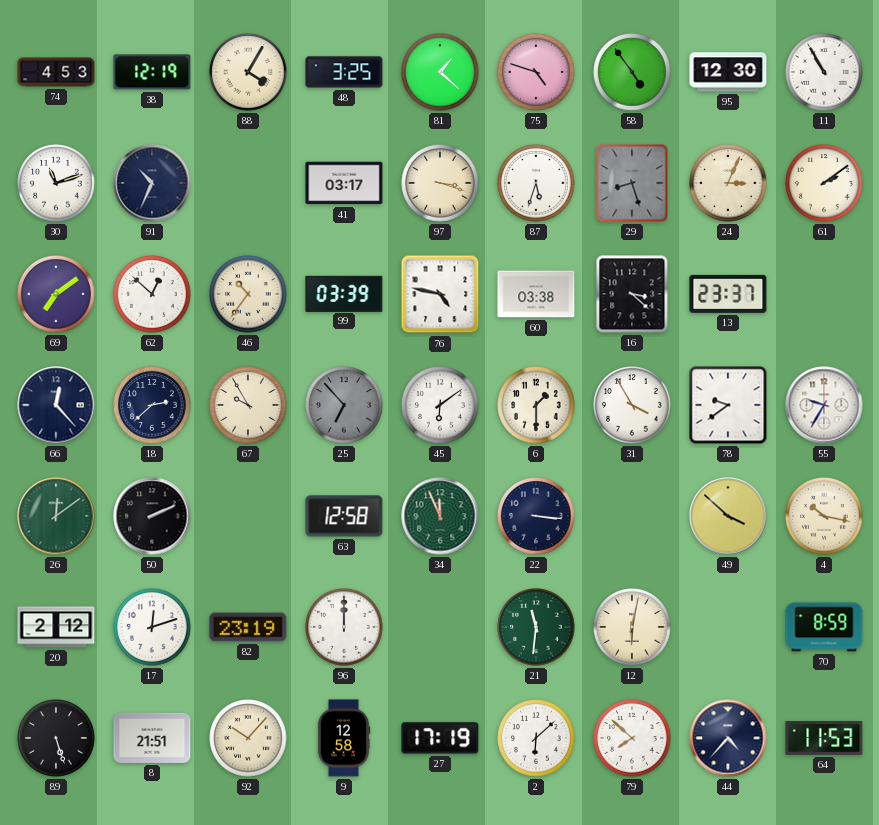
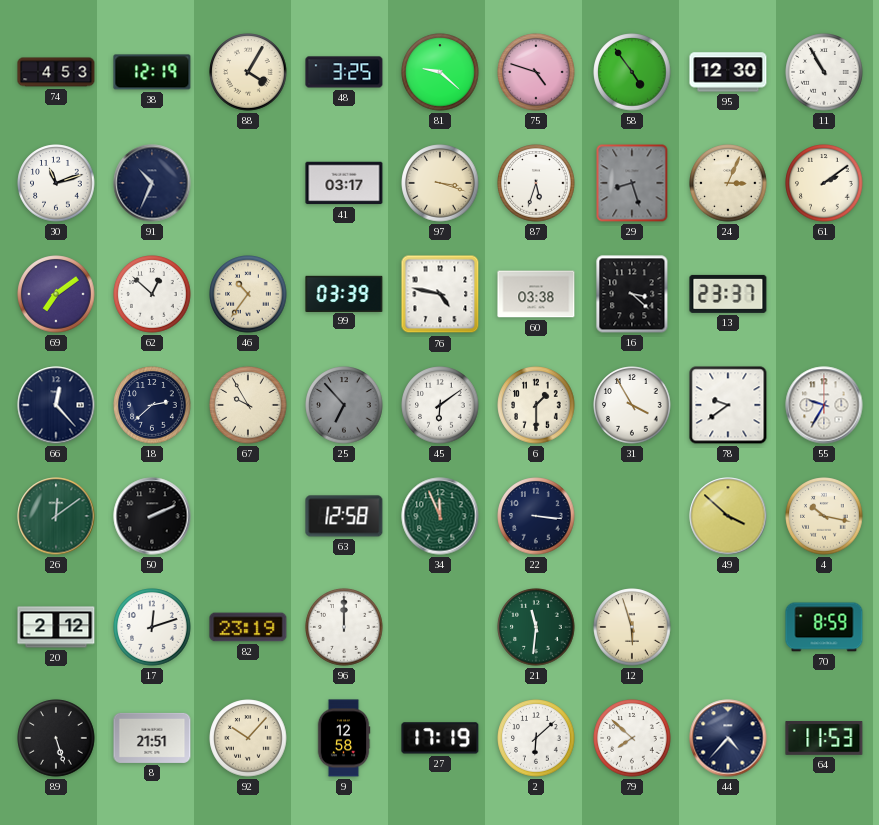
81: 1:22 -> 9:22 (440, 72)
12: 6:02 -> 5:57 (632, 627)
